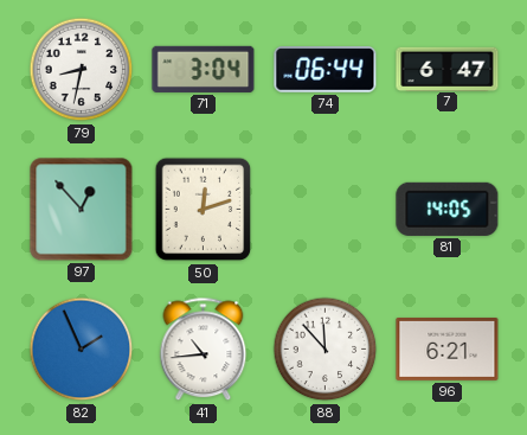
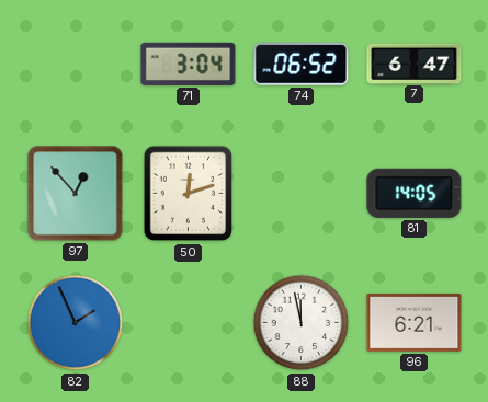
79: 8:32 -> none (82, 70)
74: 06:44 -> 06:52 (302, 65)
41: 10:44 -> none (204, 350)
88: 11:53 -> 11:58 (302, 323)
